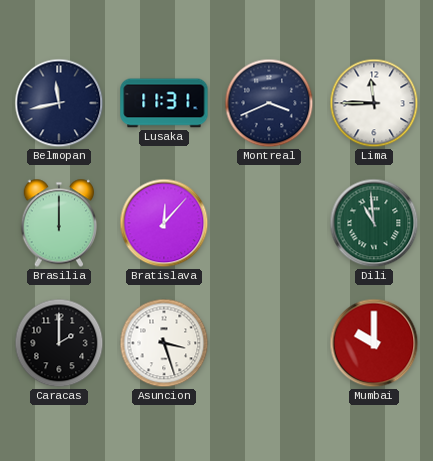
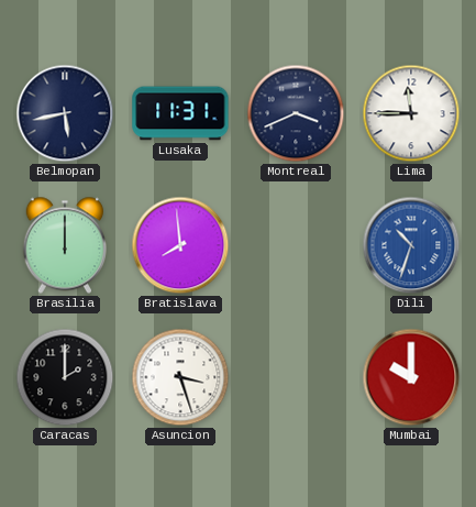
Belmopan: 11:43 -> 5:43 (65, 113)
Bratislava: 12:07 -> 7:59 (180, 245)
Dili: 10:59 -> 10:33 (411, 245)
Dili dial: green -> blue (411, 245)
